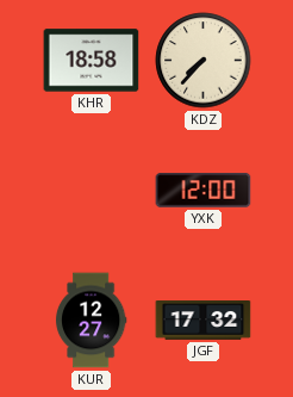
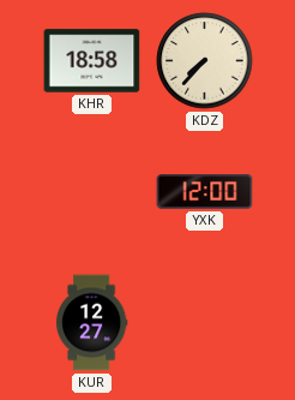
JGF: 17:32 -> none (204, 321)
